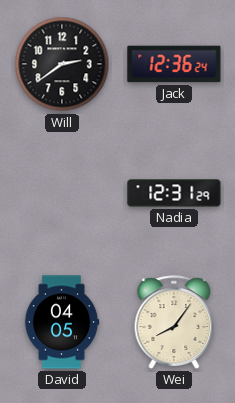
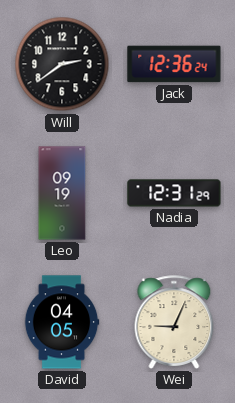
Leo: none -> 09:19 (62, 193)
Wei: 8:06 -> 9:04 (174, 322)
